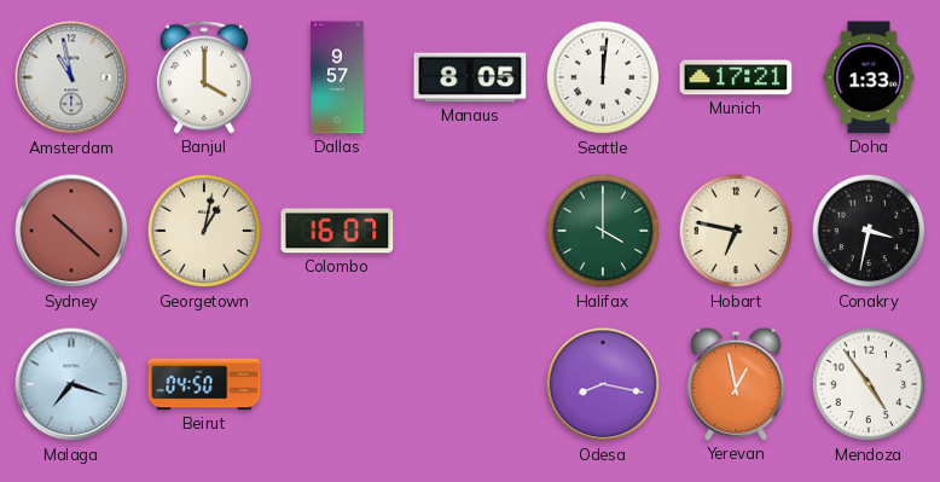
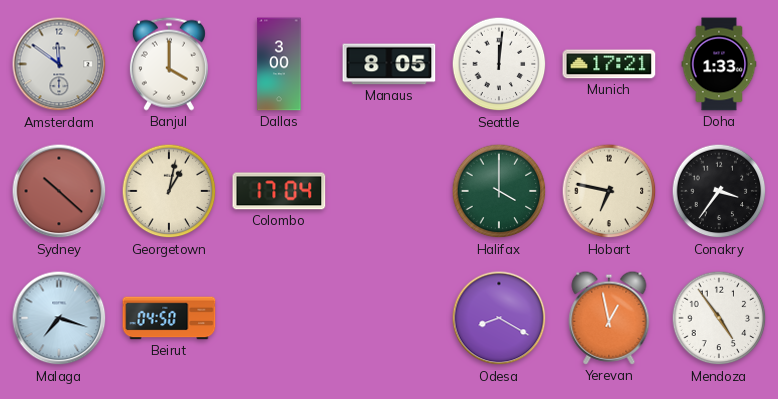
Amsterdam: 10:58 -> 11:51 (59, 64)
Dallas: 9:57 -> 3:00 (279, 64)
Colombo: 16:07 -> 17:04 (279, 191)
Conakry: 3:32 -> 3:36 (719, 191)
Odesa: 8:17 -> 8:20 (499, 318)
